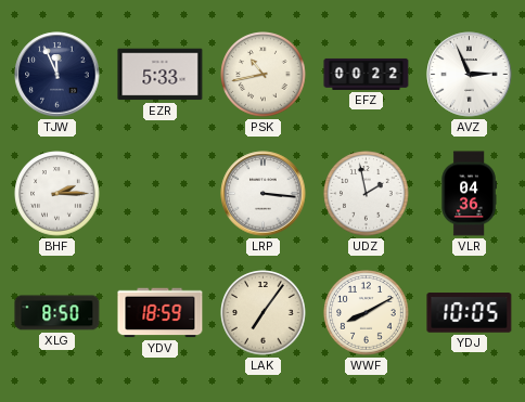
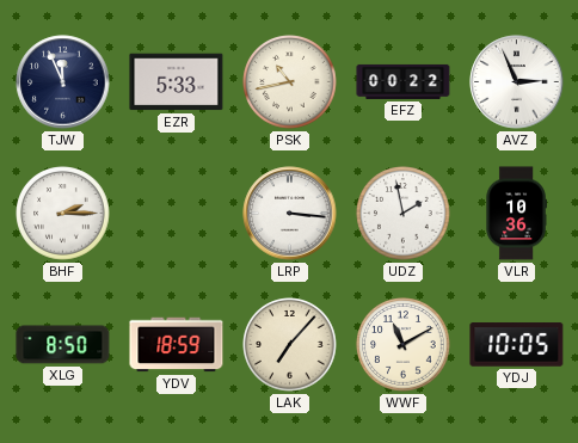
VLR: 04:36 -> 10:36 (516, 214)
LAK: 7:06 -> 7:07 (290, 345)
WWF: 8:10 -> 11:10 (404, 345)
